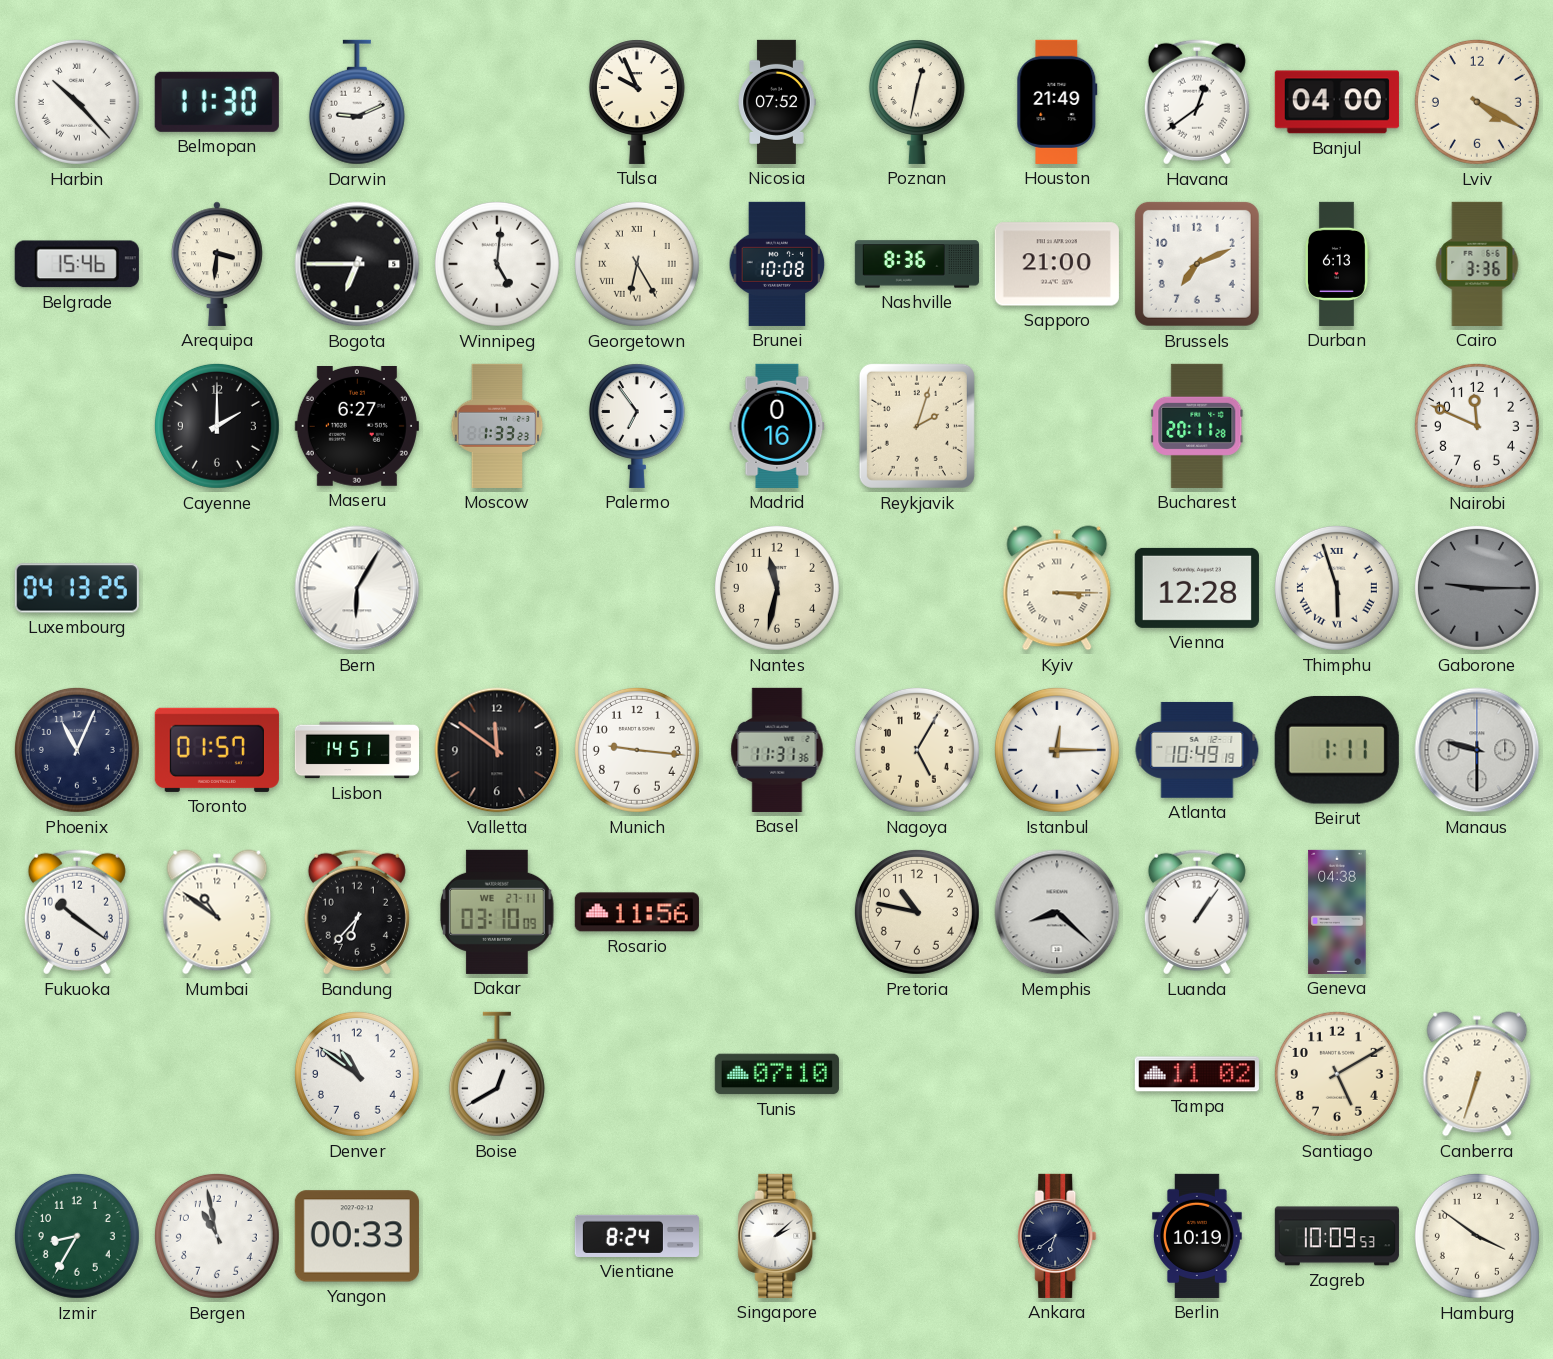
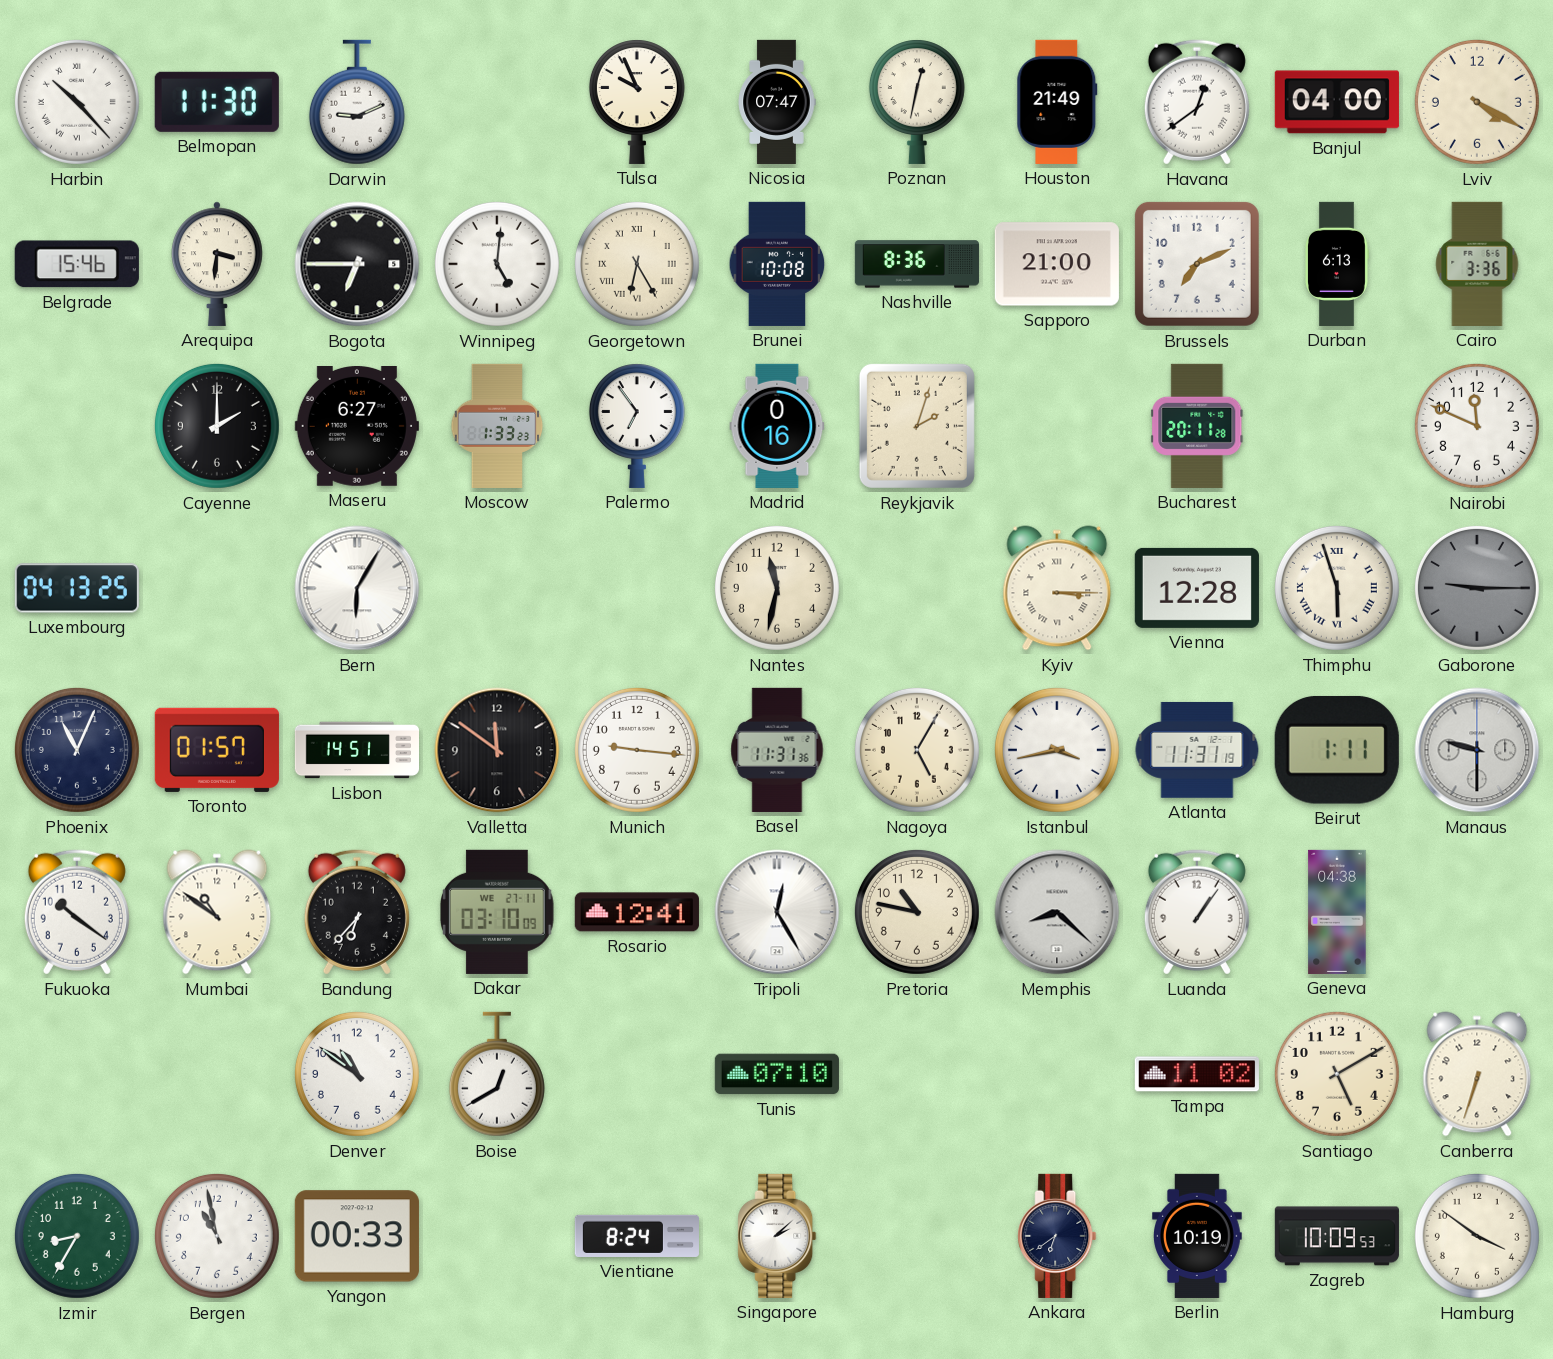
Nicosia: 07:52 -> 07:47 (777, 102)
Istanbul: 12:15 -> 3:43 (1057, 750)
Atlanta: 10:49 -> 11:31 (1197, 750)
Rosario: 11:56 -> 12:41 (637, 912)
Tripoli: none -> 12:25 (777, 912)
